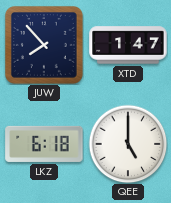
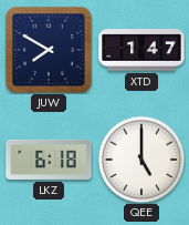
JUW: 7:53 -> 7:50 (49, 50)
